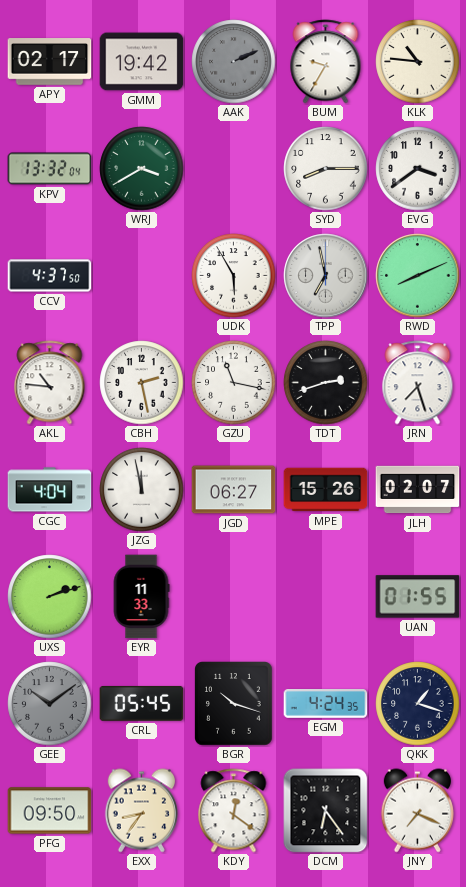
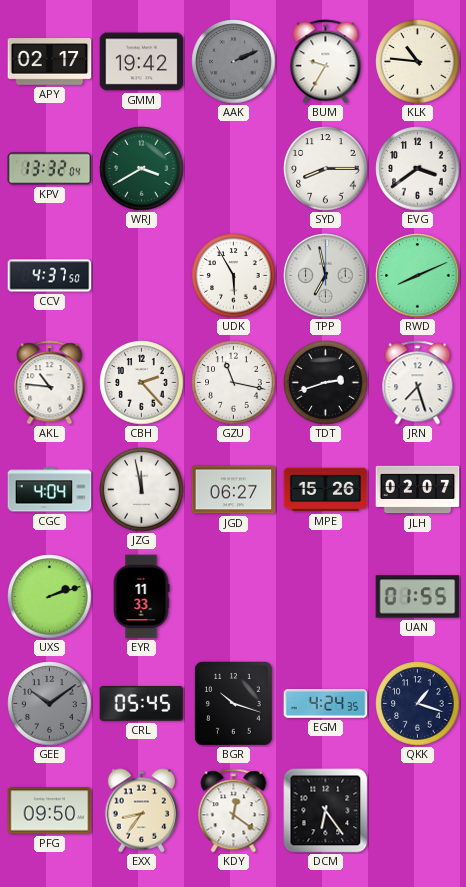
CBH: 2:28 -> 2:23 (142, 383)
JNY: 7:19 -> none (417, 811)
